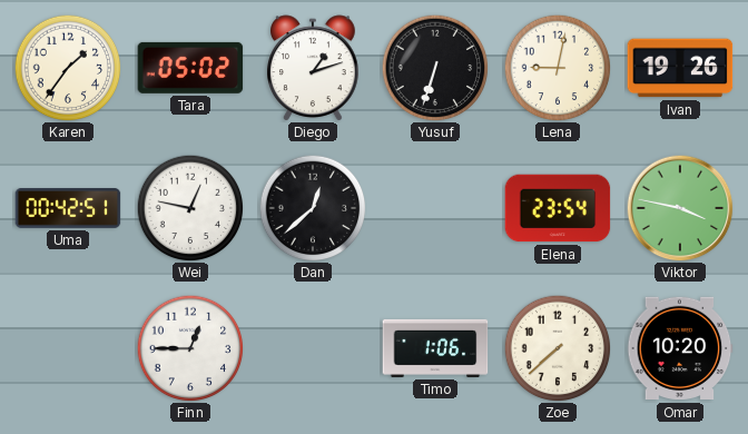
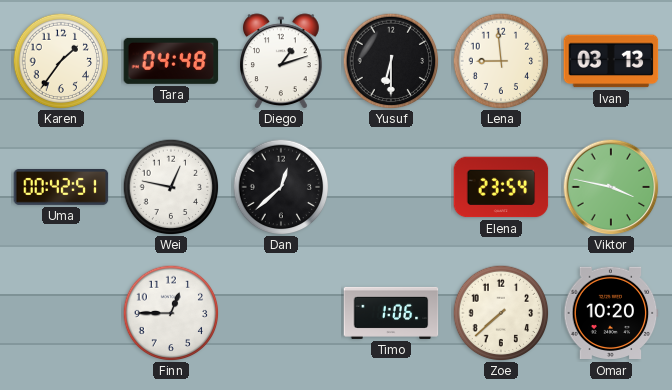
Tara: 05:02 -> 04:48 (171, 61)
Yusuf: 6:33 -> 6:30 (391, 61)
Lena: 9:02 -> 8:59 (501, 61)
Ivan: 19:26 -> 03:13 (611, 61)
